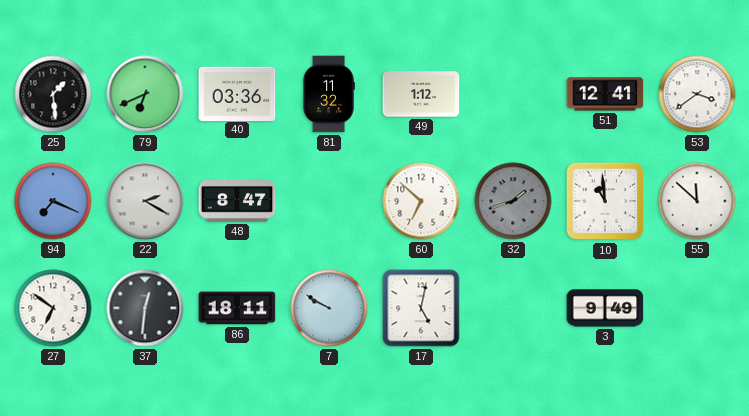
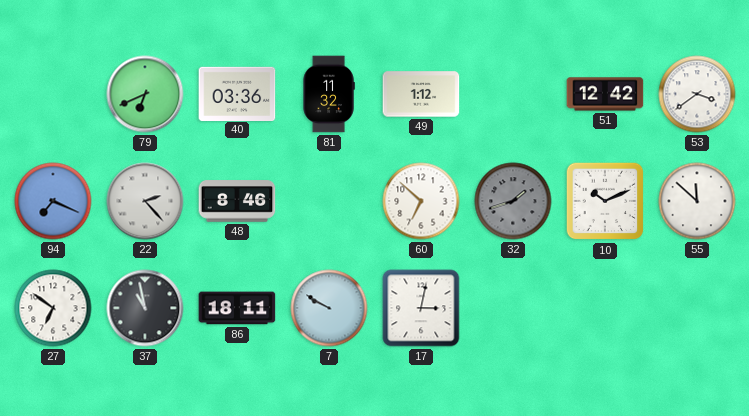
25: 1:29 -> none (53, 94)
51: 12:41 -> 12:42 (605, 94)
22: 2:20 -> 2:23 (145, 201)
48: 8:47 -> 8:46 (237, 201)
10: 10:59 -> 10:11 (605, 201)
37: 12:31 -> 10:58 (145, 308)
17: 5:02 -> 3:02 (421, 308)
3: 9:49 -> none (605, 308)
